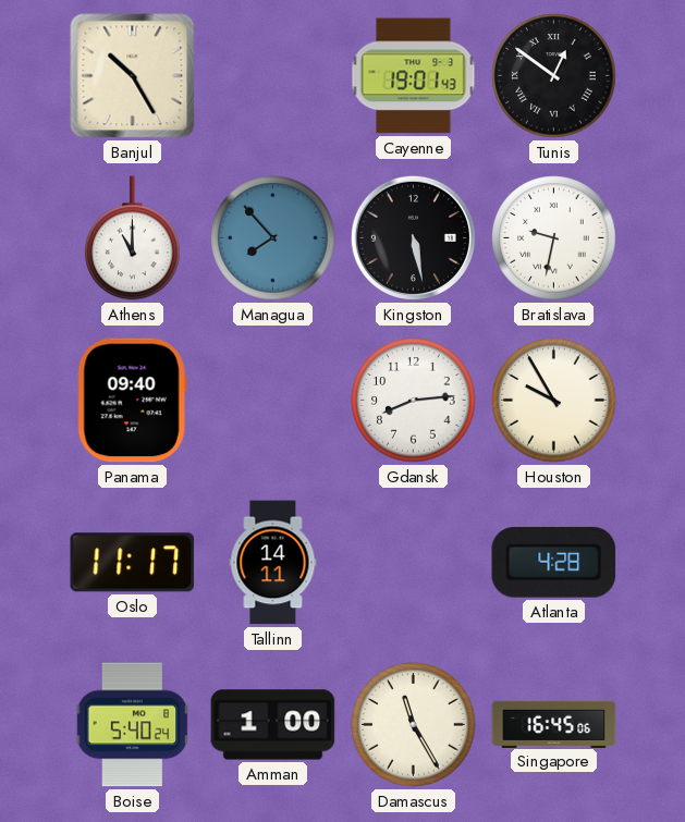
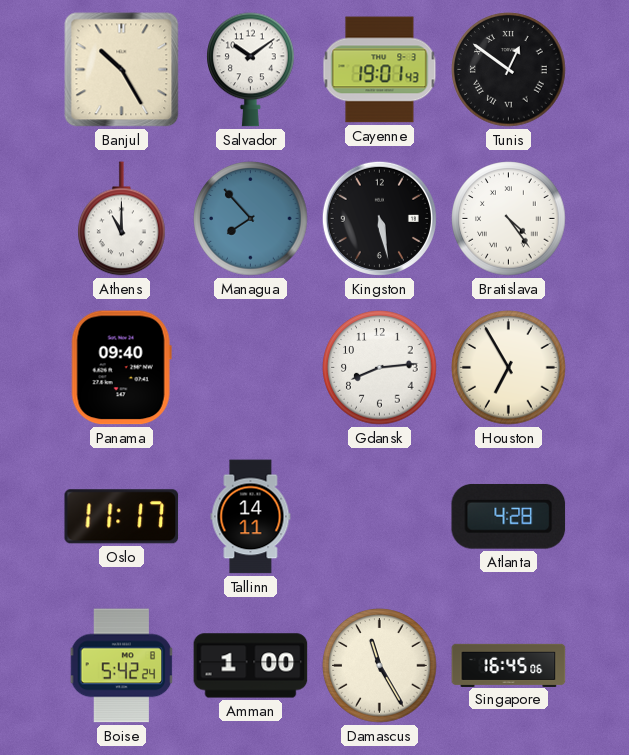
Salvador: none -> 10:09 (251, 70)
Bratislava: 9:32 -> 4:24 (509, 219)
Houston: 9:55 -> 6:55 (509, 368)
Boise: 5:40 -> 5:42 (122, 666)
